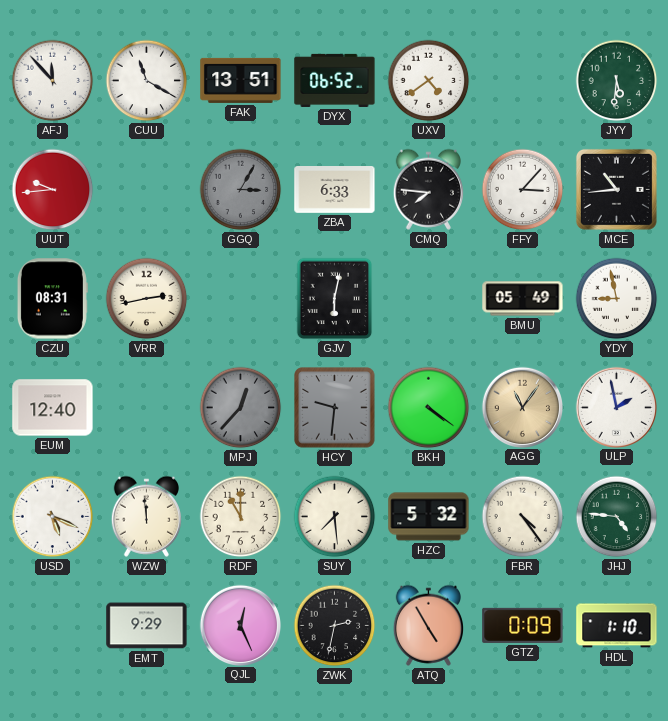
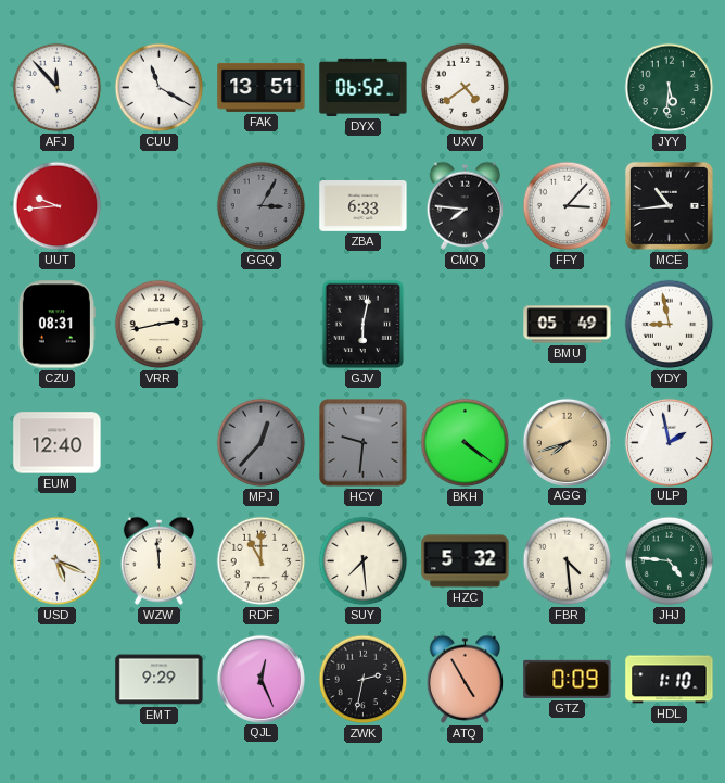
AGG: 11:06 -> 7:42 (567, 442)
FBR: 4:24 -> 4:29 (568, 561)
